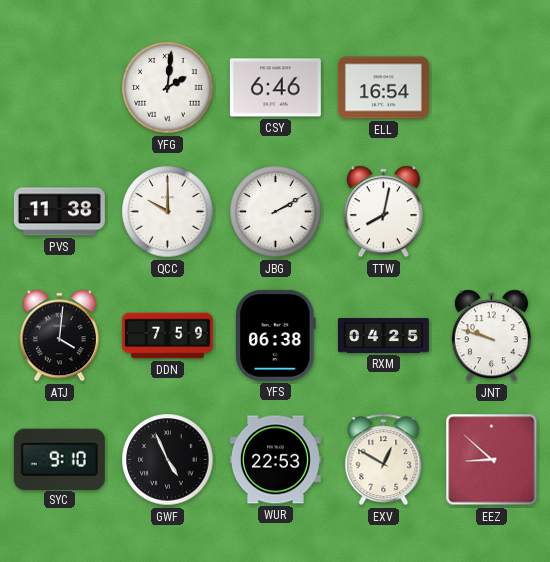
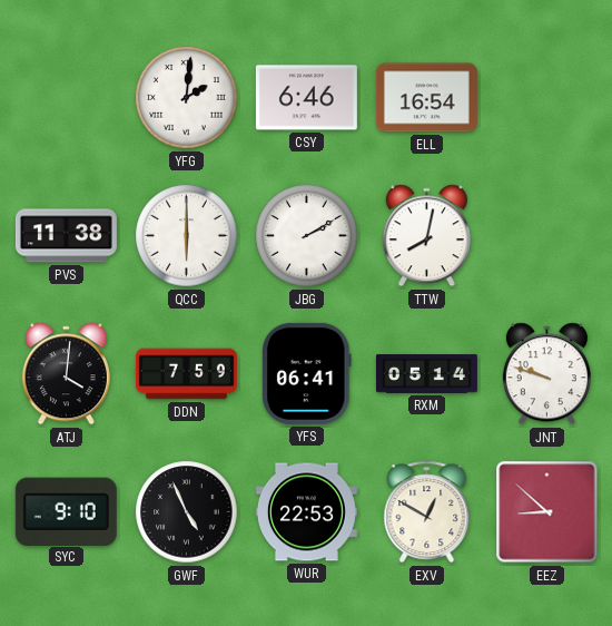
QCC: 10:00 -> 6:00 (187, 236)
YFS: 06:38 -> 06:41 (307, 373)
RXM: 04:25 -> 05:14 (426, 374)
